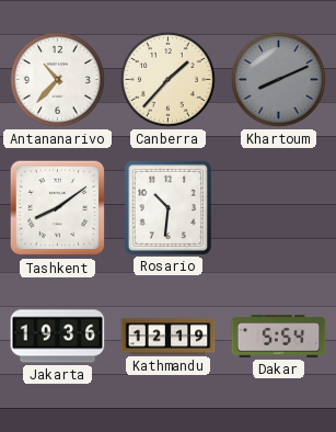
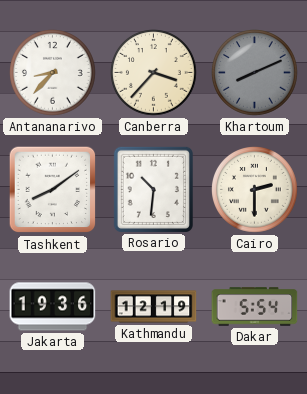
Antananarivo: 10:37 -> 8:37 (53, 73)
Canberra: 1:37 -> 3:37 (154, 73)
Cairo: none -> 2:30 (255, 190)
